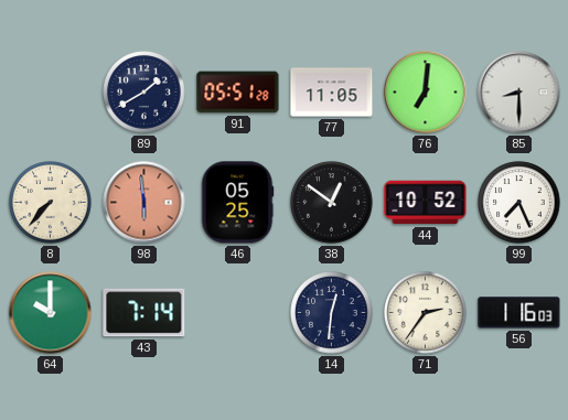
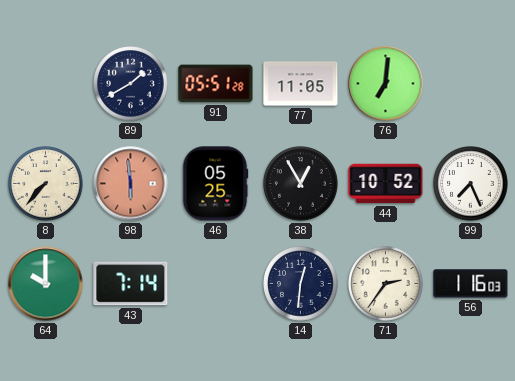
85: 8:30 -> none (519, 93)
38: 12:51 -> 12:55 (301, 184)
